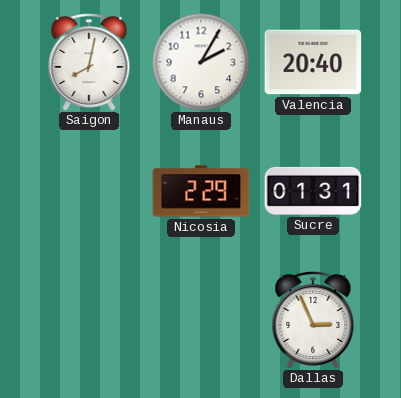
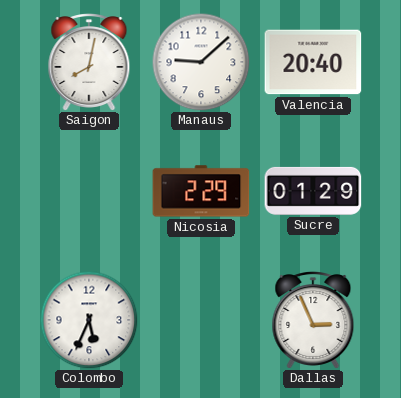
Manaus: 2:05 -> 9:08 (201, 62)
Sucre: 01:31 -> 01:29 (313, 191)
Colombo: none -> 5:34 (89, 320)
